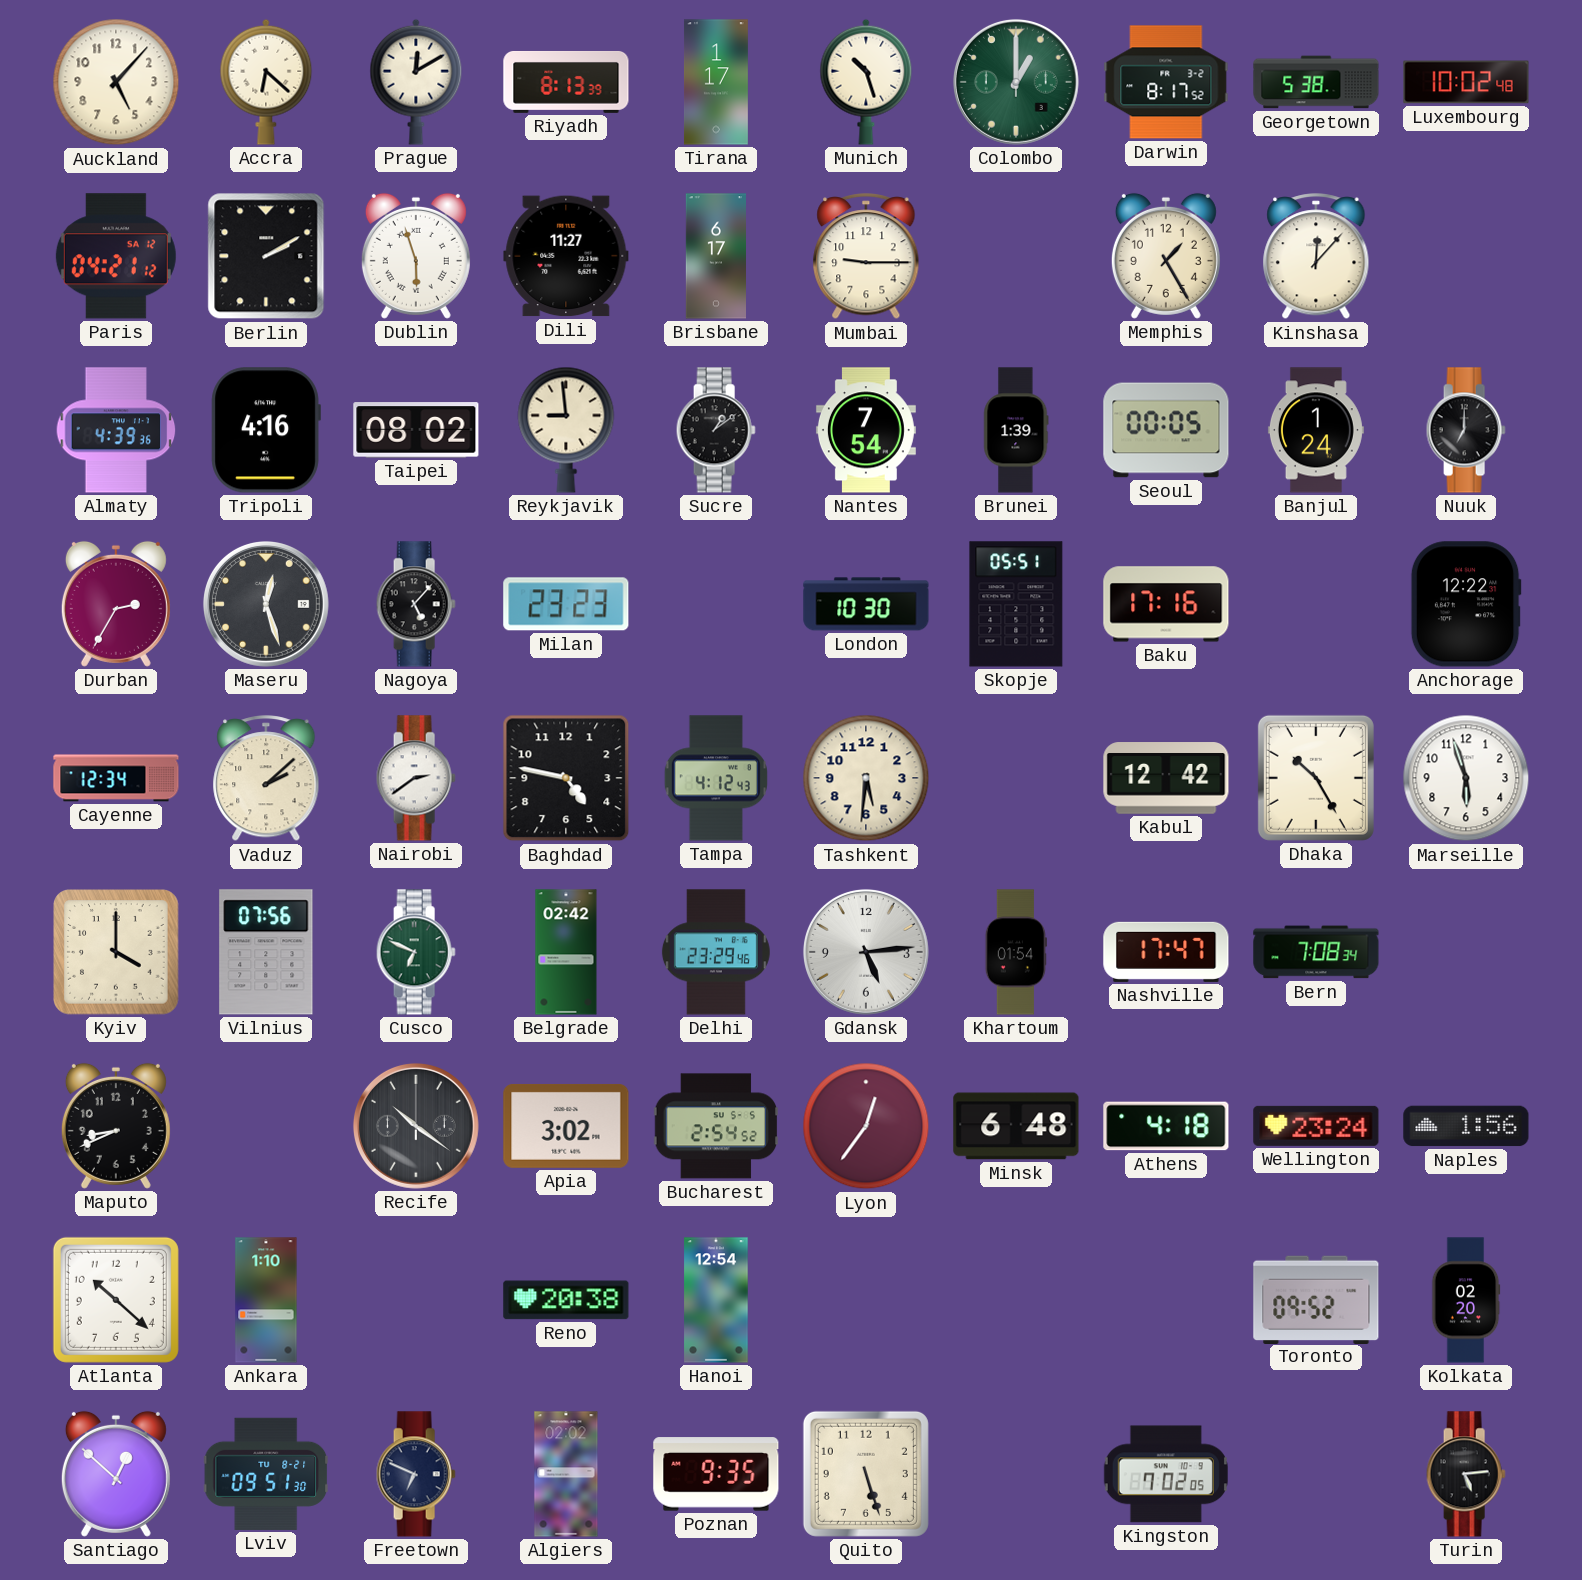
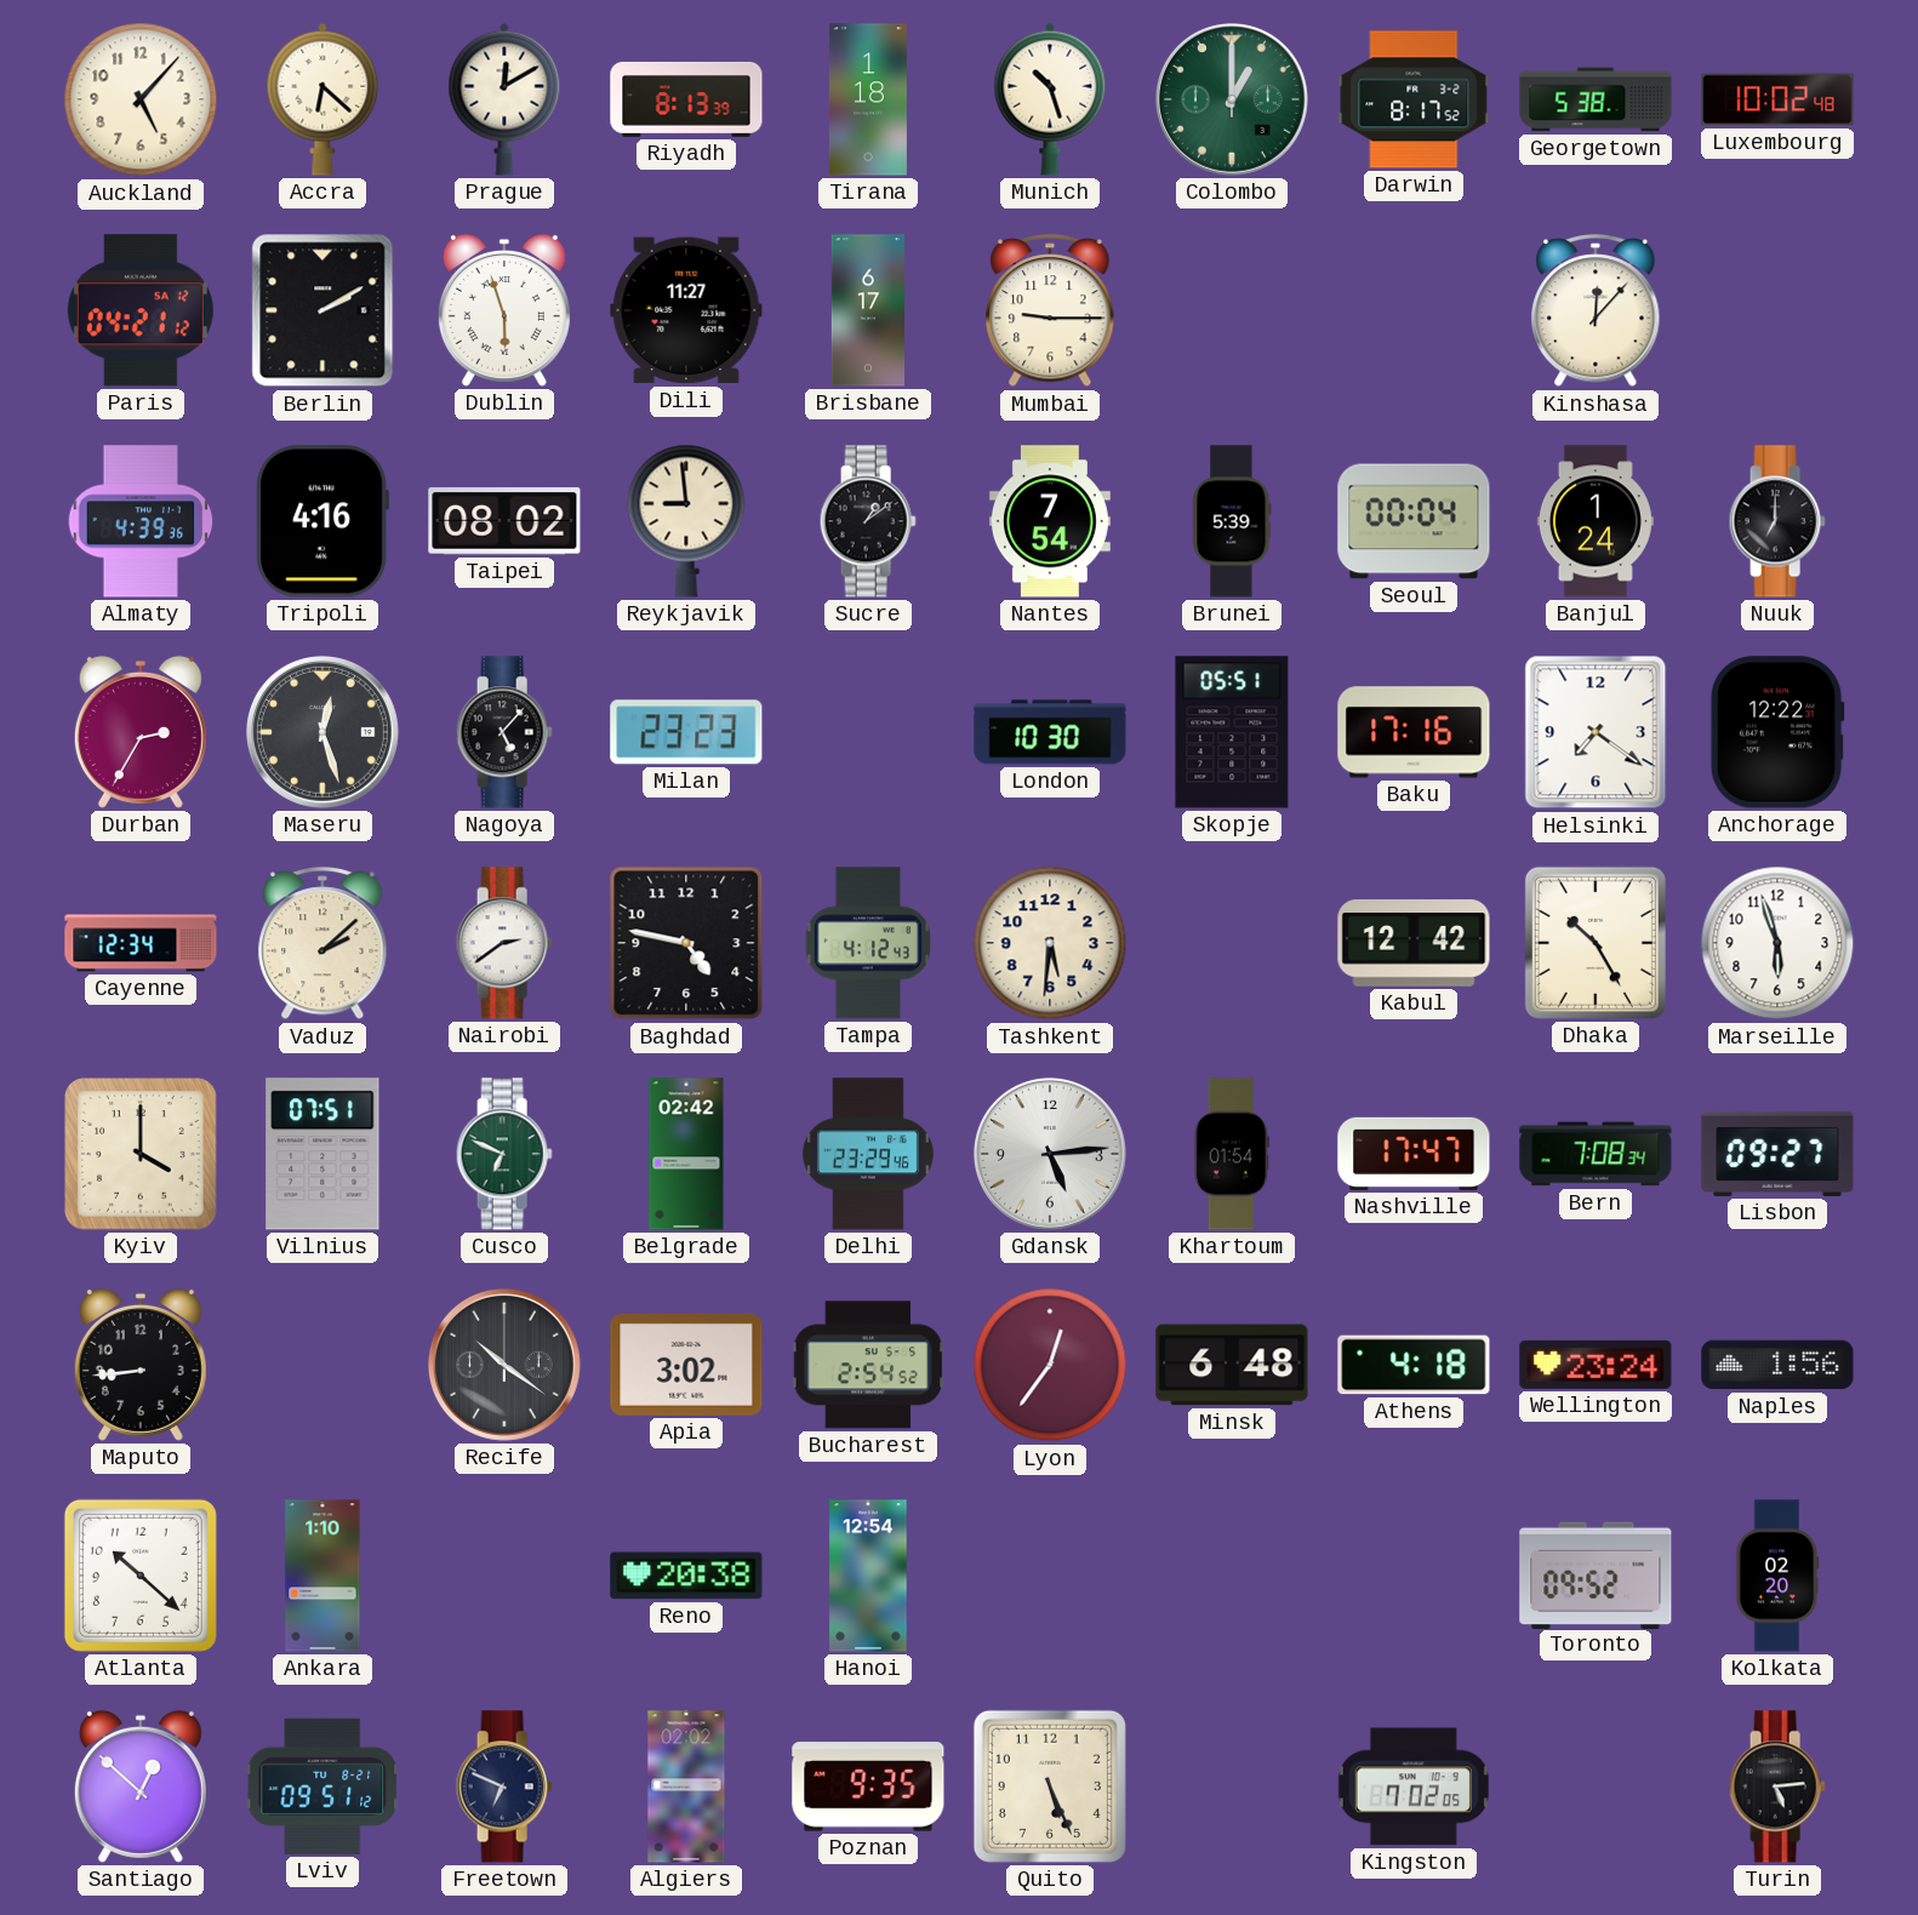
Tirana: 1:17 -> 1:18 (868, 99)
Memphis: 1:25 -> none (1166, 256)
Brunei: 1:39 -> 5:39 (1232, 521)
Seoul: 00:05 -> 00:04 (1414, 521)
Helsinki: none -> 7:21 (1596, 732)
Vilnius: 07:56 -> 07:51 (322, 1154)
Lisbon: none -> 09:27 (1777, 1154)
Maputo: 8:41 -> 8:44 (141, 1365)
Lviv: 09:51:30 -> 09:51:12 (321, 1787)
Quito: 5:27 -> 5:26 (1050, 1787)
